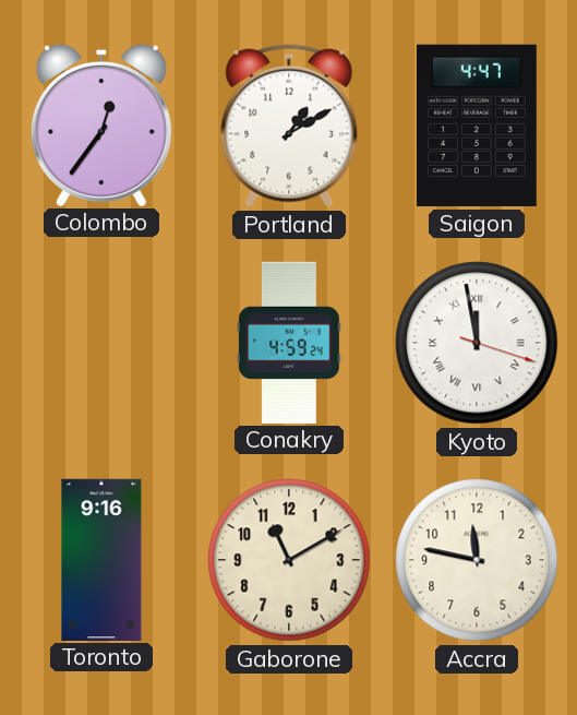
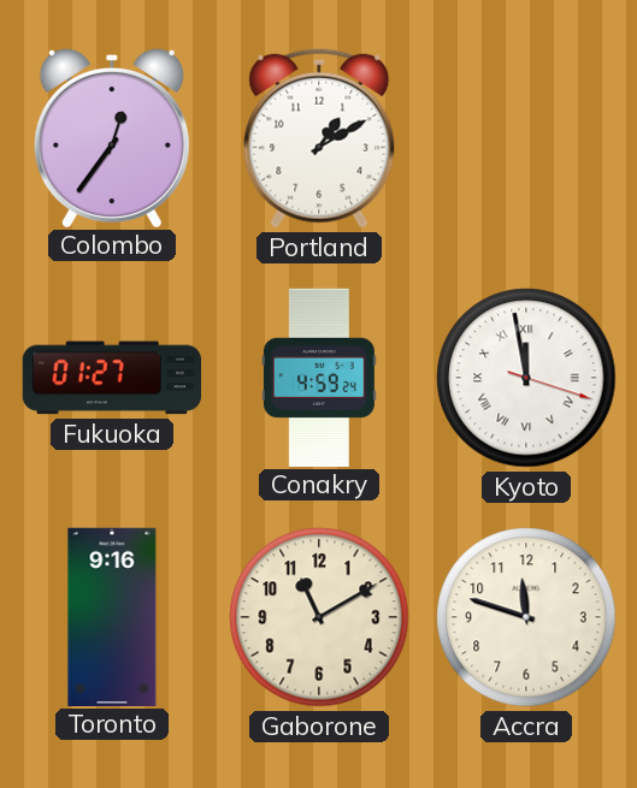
Saigon: 4:47 -> none (477, 126)
Fukuoka: none -> 01:27 (111, 378)
Accra: 11:47 -> 11:48 (526, 617)
